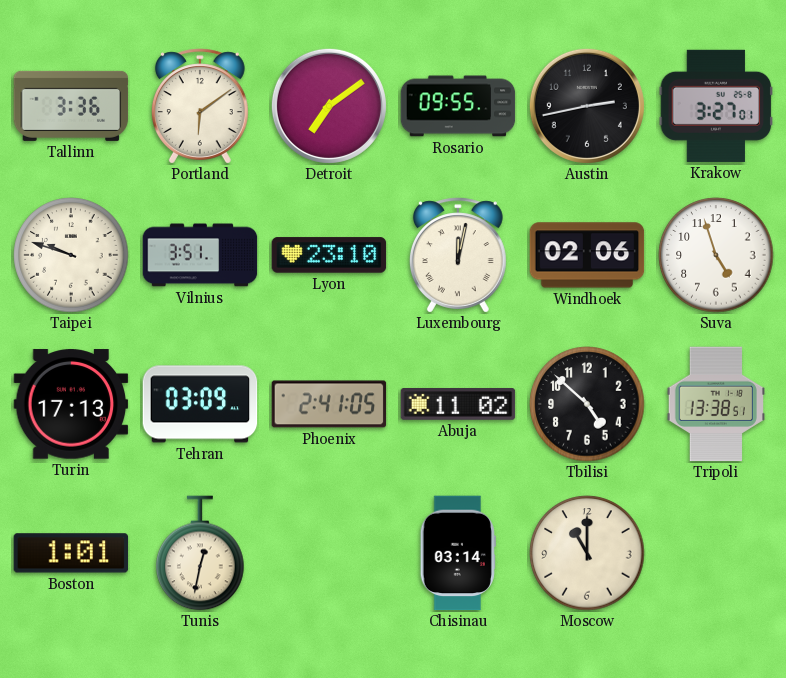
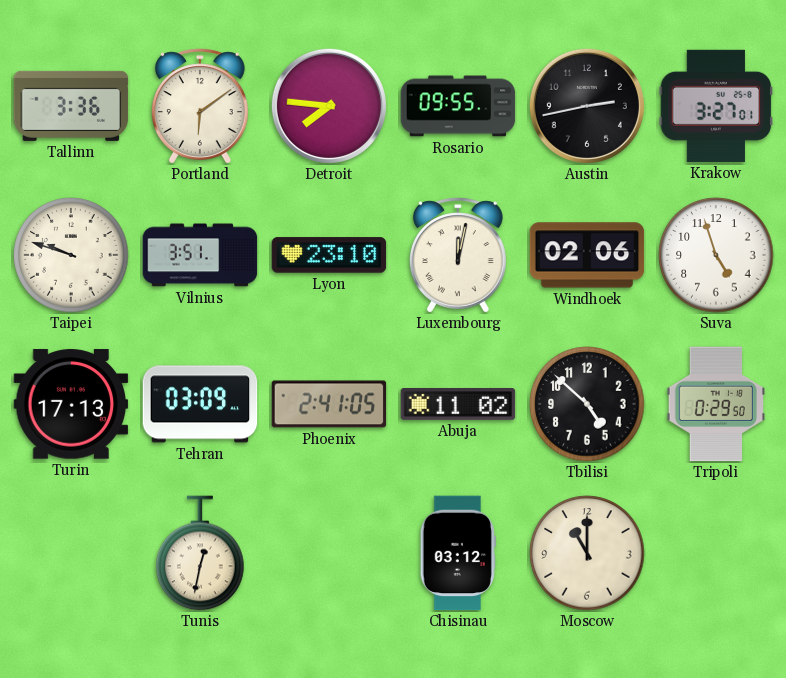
Detroit: 7:09 -> 7:46 (329, 106)
Tripoli: 13:38 -> 0:29 (716, 404)
Boston: 1:01 -> none (71, 553)
Chisinau: 03:14 -> 03:12 (458, 553)
